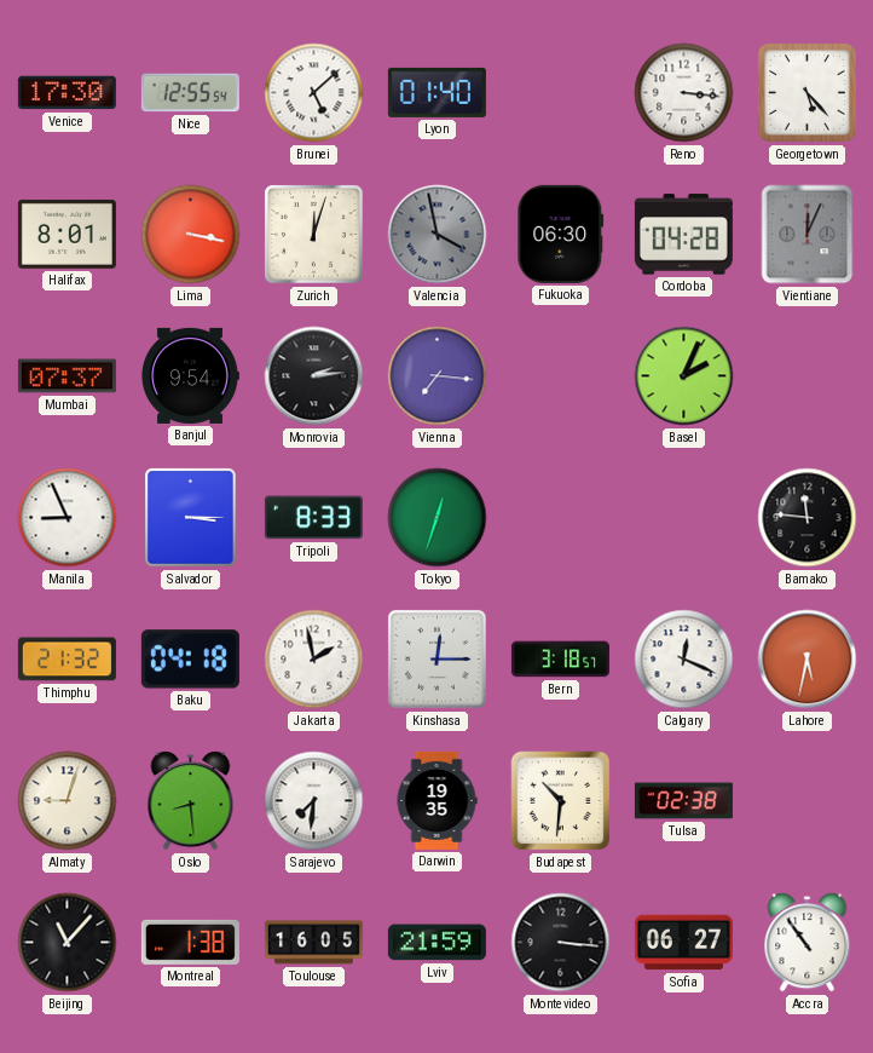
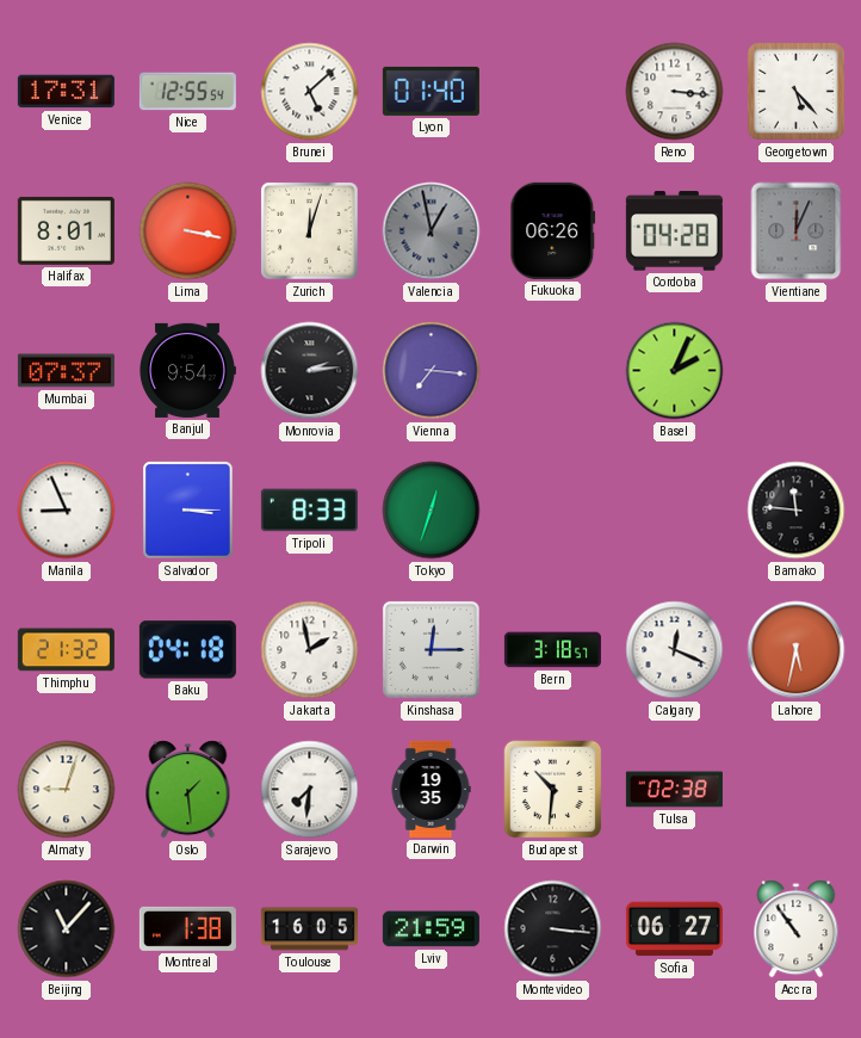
Venice: 17:30 -> 17:31 (66, 92)
Valencia: 3:58 -> 12:58 (432, 231)
Fukuoka: 06:30 -> 06:26 (553, 230)
Oslo: 8:29 -> 1:29 (188, 790)
